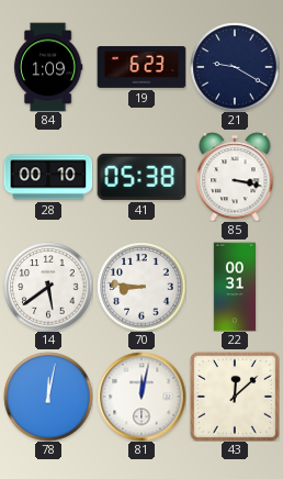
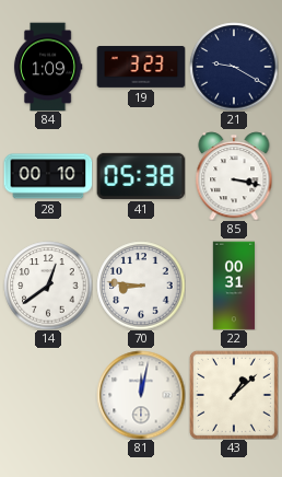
19: 6:23 -> 3:23 (141, 68)
14: 5:39 -> 12:39 (48, 286)
78: 12:02 -> none (48, 397)
43: 12:08 -> 1:08 (234, 395)
